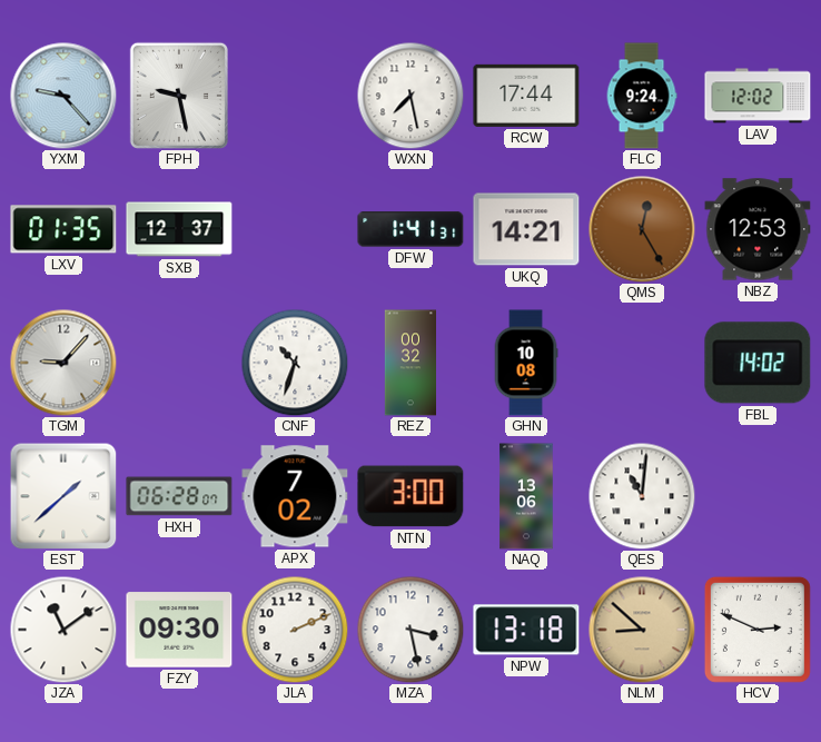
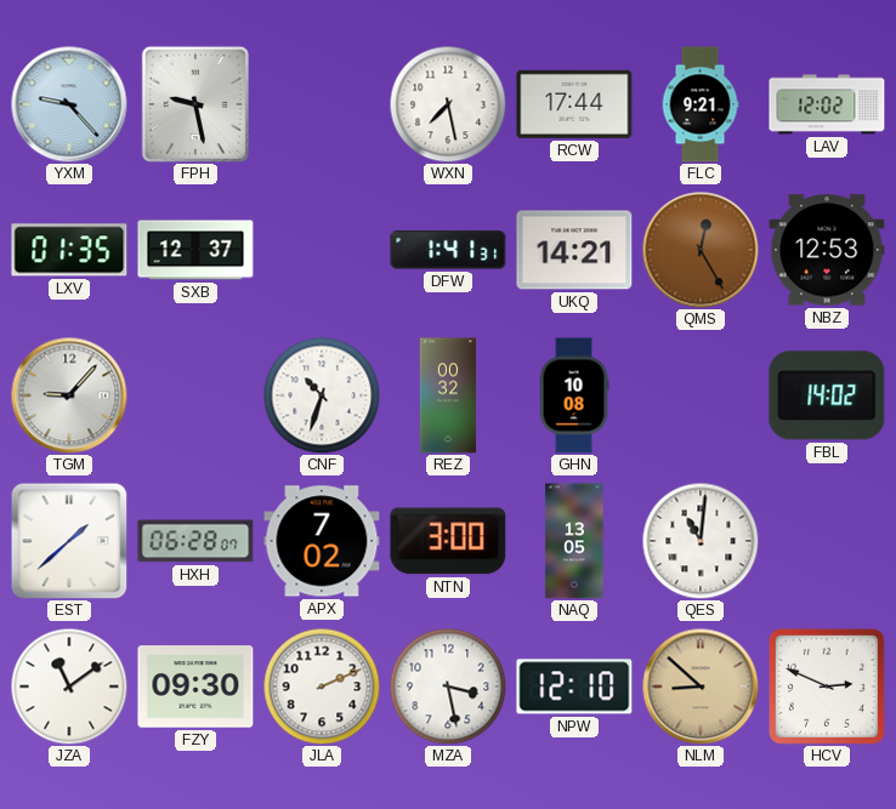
FLC: 9:24 -> 9:21 (701, 104)
NAQ: 13:06 -> 13:05 (574, 541)
NPW: 13:18 -> 12:10 (574, 686)
